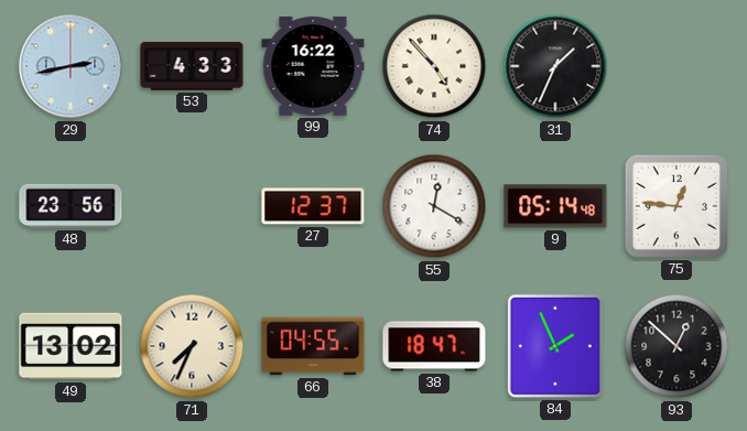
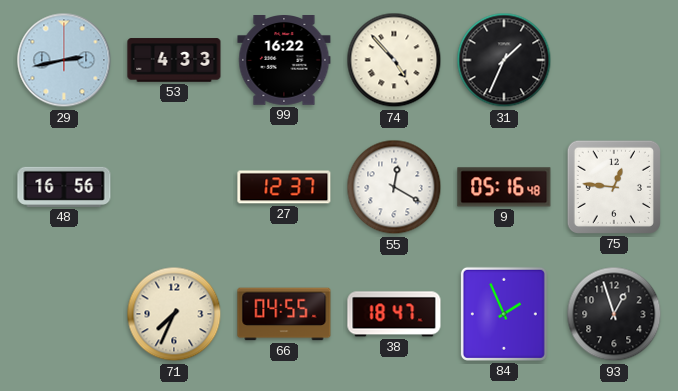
48: 23:56 -> 16:56 (64, 187)
9: 05:14 -> 05:16 (504, 187)
49: 13:02 -> none (71, 346)
93: 12:52 -> 12:57 (614, 314)
